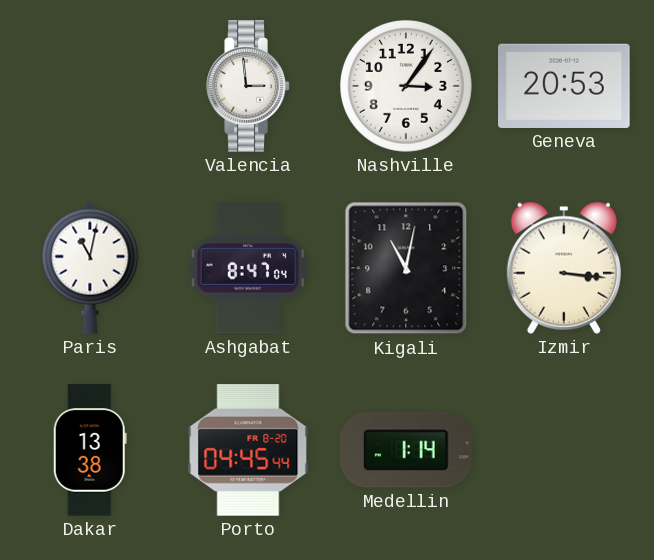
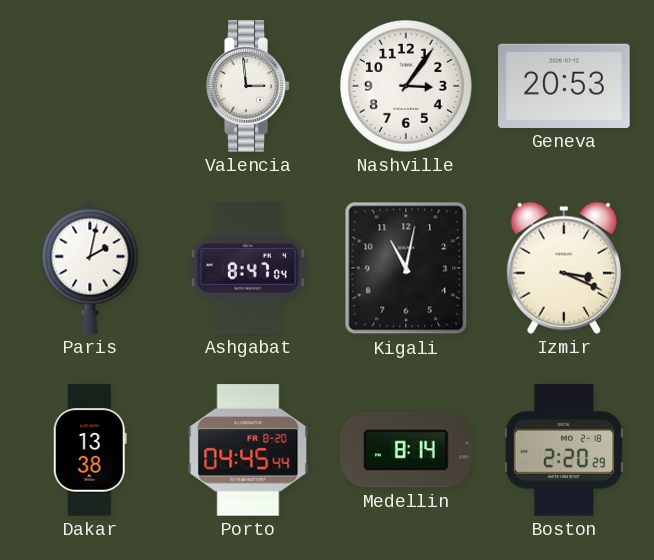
Paris: 11:02 -> 2:02 (90, 268)
Izmir: 3:16 -> 3:19 (564, 268)
Medellin: 1:14 -> 8:14 (406, 450)
Boston: none -> 2:20 (563, 450)
